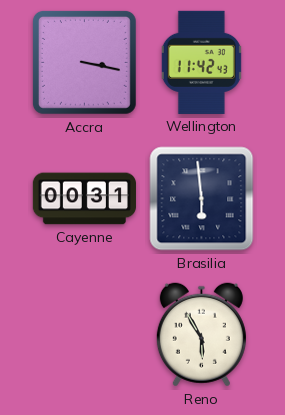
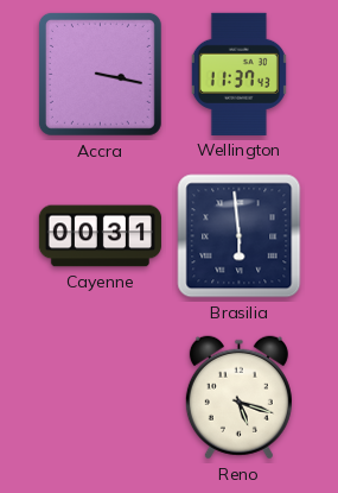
Wellington: 11:42 -> 11:37 (238, 74)
Reno: 5:55 -> 5:18 (238, 398)
